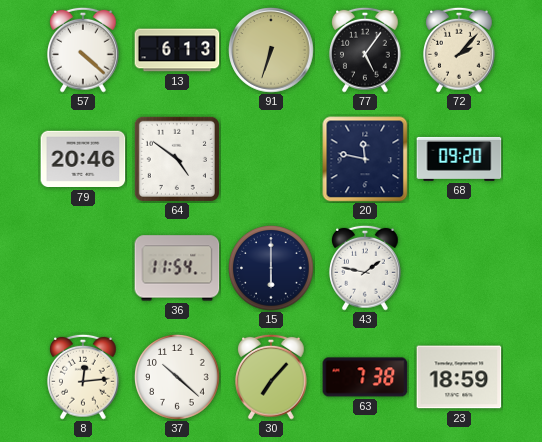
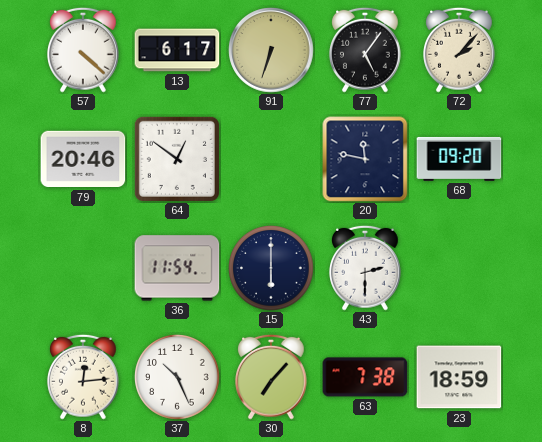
13: 6:13 -> 6:17 (177, 50)
64: 4:51 -> 12:51 (177, 159)
43: 1:47 -> 2:30 (366, 268)
37: 10:22 -> 10:26 (178, 378)
